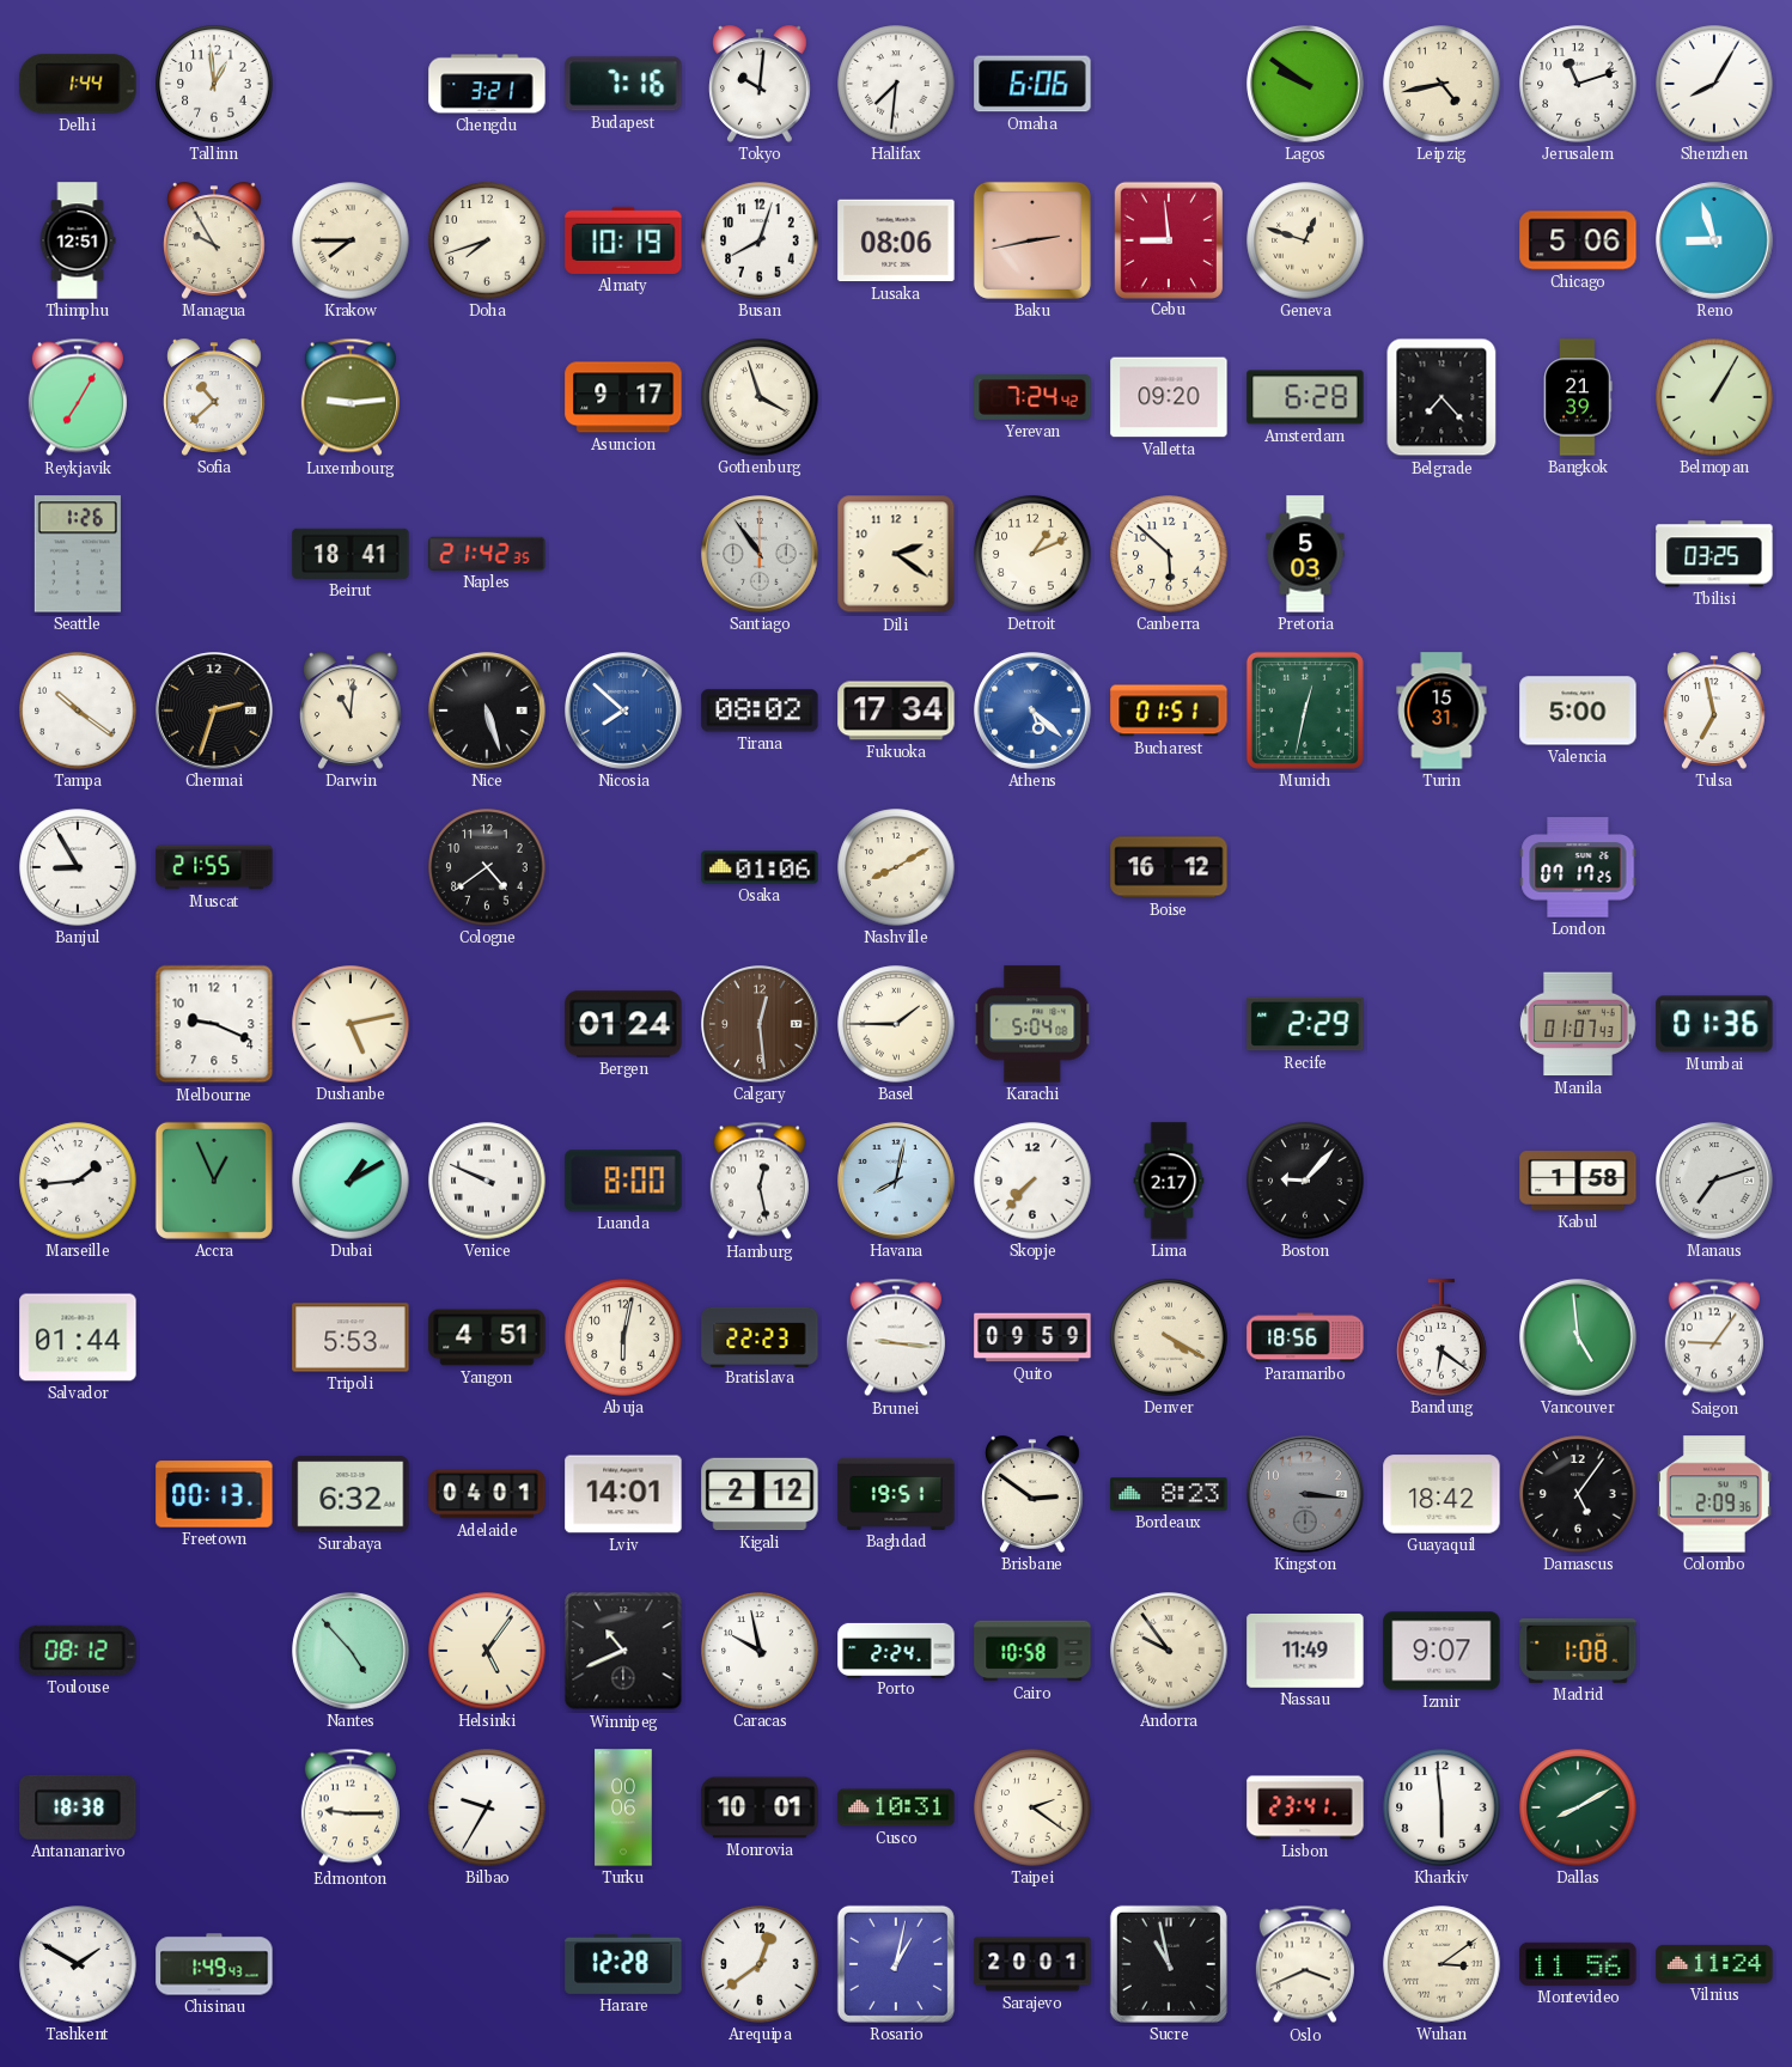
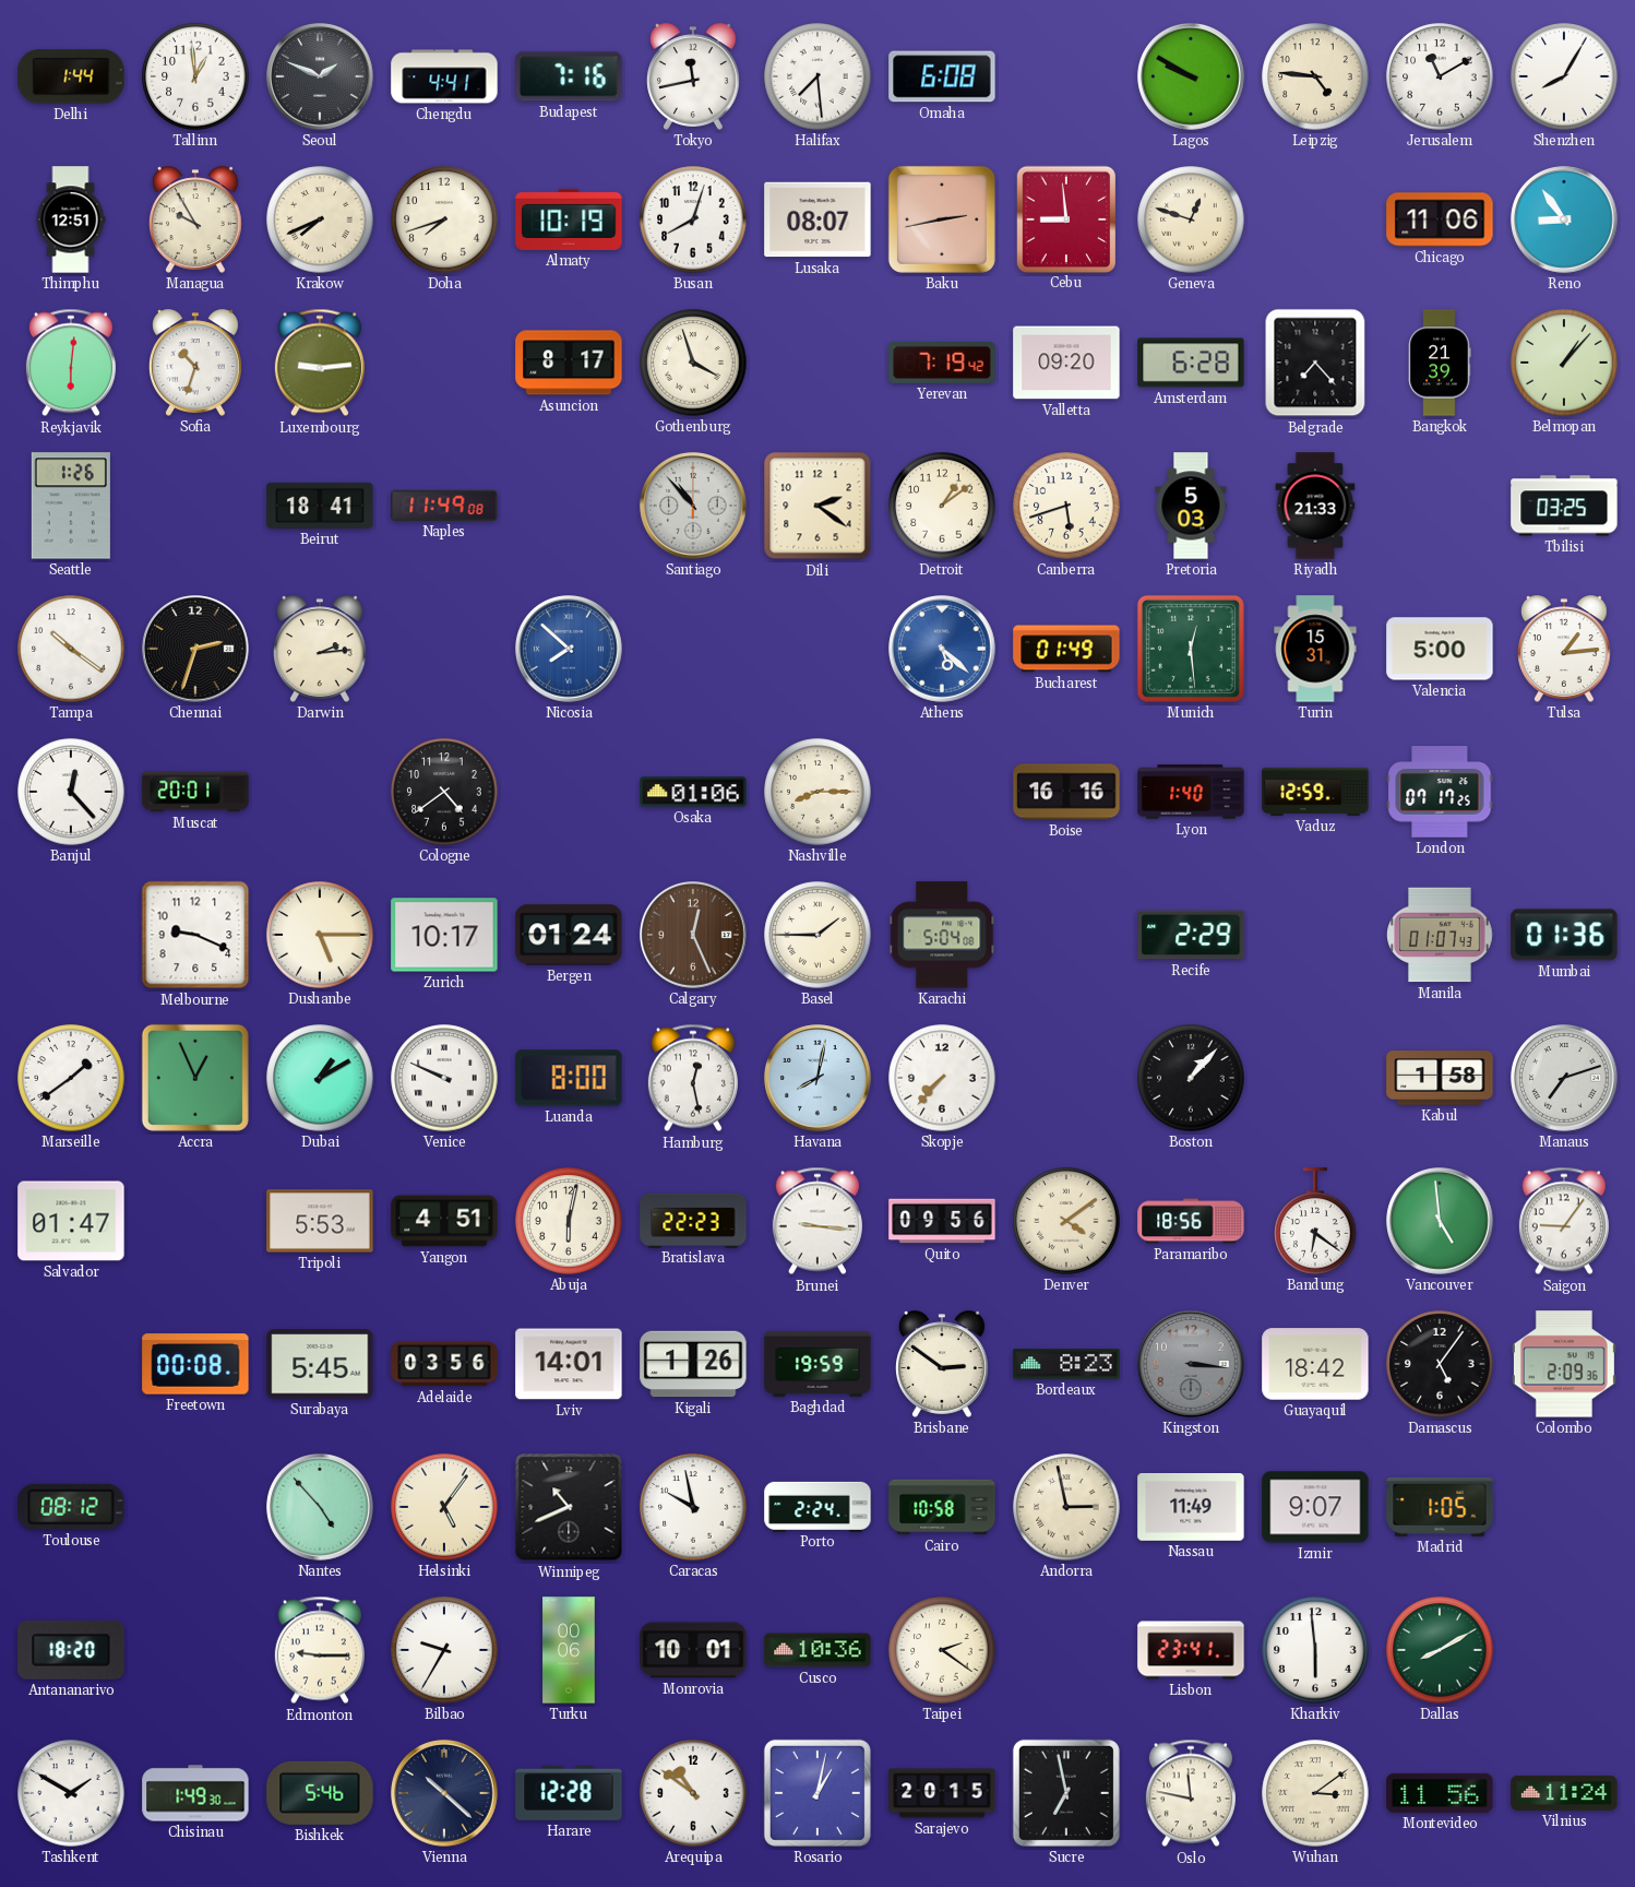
Seoul: none -> 1:49 (320, 76)
Chengdu: 3:21 -> 4:41 (444, 76)
Tokyo: 10:01 -> 11:43 (694, 76)
Halifax: 7:31 -> 7:29 (817, 76)
Omaha: 6:06 -> 6:08 (942, 76)
Lagos: 9:51 -> 9:50 (1191, 76)
Leipzig: 4:43 -> 4:46 (1315, 76)
Jerusalem: 11:12 -> 11:10 (1440, 76)
Krakow: 7:45 -> 7:41 (320, 219)
Lusaka: 08:06 -> 08:07 (817, 219)
Chicago: 5:06 -> 11:06 (1440, 219)
Reno: 8:57 -> 8:54 (1564, 219)
Reykjavik: 7:05 -> 6:01 (71, 363)
Sofia: 10:38 -> 10:33 (196, 363)
Asuncion: 9:17 -> 8:17 (569, 363)
Yerevan: 7:24 -> 7:19 (942, 364)
Belmopan: 1:05 -> 1:07 (1564, 363)
Naples: 21:42 -> 11:49 (444, 506)
Santiago: 10:54 -> 10:53 (693, 506)
Detroit: 1:11 -> 1:09 (942, 506)
Canberra: 5:52 -> 5:42 (1066, 506)
Riyadh: none -> 21:33 (1315, 506)
Darwin: 11:01 -> 2:14 (321, 649)
Nice: 5:27 -> none (487, 711)
Tirana: 08:02 -> none (760, 711)
Fukuoka: 17:34 -> none (896, 711)
Bucharest: 01:51 -> 01:49 (1066, 649)
Munich: 12:32 -> 12:29 (1191, 649)
Tulsa: 6:58 -> 1:14 (1565, 649)
Banjul: 8:55 -> 12:23 (71, 792)
Muscat: 21:55 -> 20:01 (195, 792)
Nashville: 8:10 -> 8:15 (817, 792)
Boise: 16:12 -> 16:16 (1066, 792)
Lyon: none -> 1:40 (1191, 792)
Vaduz: none -> 12:59 (1315, 792)
Dushanbe: 5:13 -> 5:15 (320, 935)
Zurich: none -> 10:17 (444, 935)
Calgary: 12:29 -> 12:26 (693, 935)
Marseille: 1:44 -> 1:39 (71, 1078)
Lima: 2:17 -> none (1169, 1181)
Boston: 9:07 -> 1:07 (1191, 1078)
Salvador: 01:44 -> 01:47 (71, 1221)
Quito: 09:59 -> 09:56 (942, 1221)
Denver: 4:20 -> 4:09 (1066, 1221)
Freetown: 00:13 -> 00:08 (195, 1364)
Surabaya: 6:32 -> 5:45 (320, 1364)
Adelaide: 04:01 -> 03:56 (444, 1364)
Kigali: 2:12 -> 1:26 (693, 1364)
Baghdad: 19:51 -> 19:59 (817, 1364)
Andorra: 9:54 -> 2:58 (1066, 1507)
Madrid: 1:08 -> 1:05 (1440, 1507)
Antananarivo: 18:38 -> 18:20 (71, 1650)
Cusco: 10:31 -> 10:36 (817, 1650)
Chisinau: 1:49:43 -> 1:49:30 (195, 1793)
Bishkek: none -> 5:46 (320, 1793)
Vienna: none -> 10:22 (444, 1793)
Arequipa: 12:39 -> 10:51 (693, 1793)
Sarajevo: 20:01 -> 20:15 (942, 1793)
Sucre: 10:58 -> 6:58 (1066, 1793)
Oslo: 3:41 -> 11:47 (1191, 1793)
